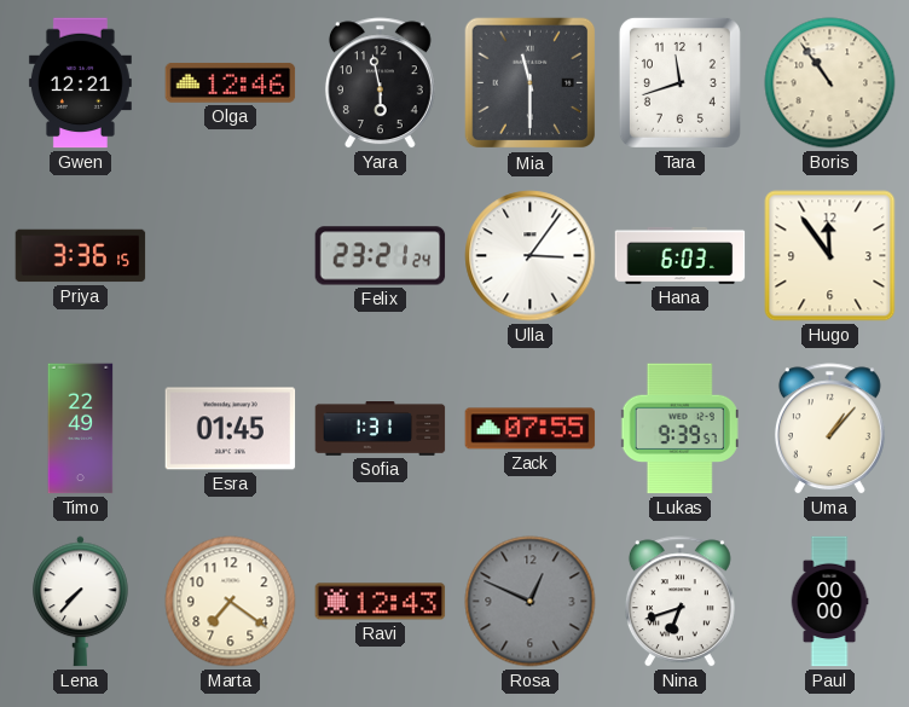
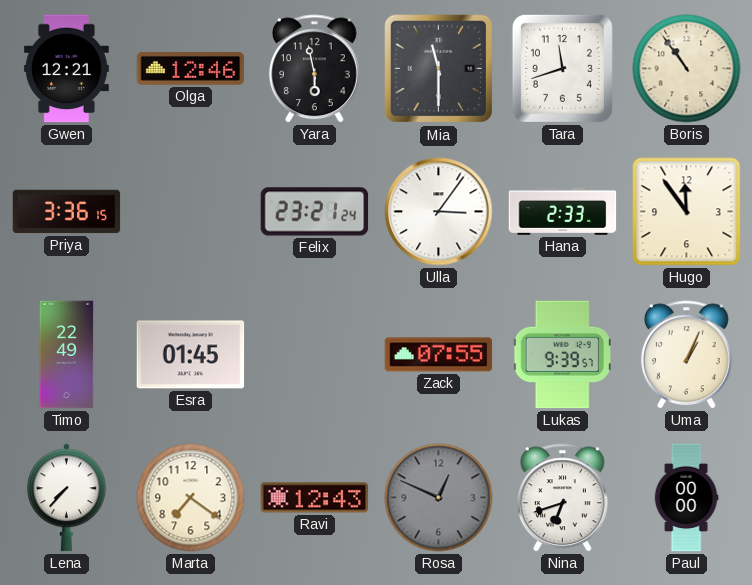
Hana: 6:03 -> 2:33 (563, 211)
Sofia: 1:31 -> none (381, 429)
Uma: 1:07 -> 1:04 (686, 355)
